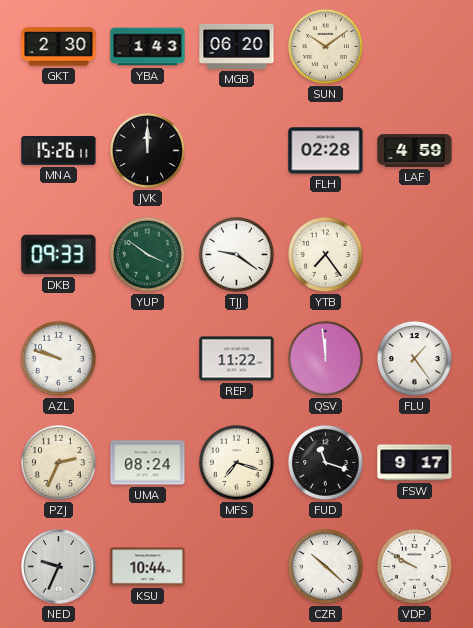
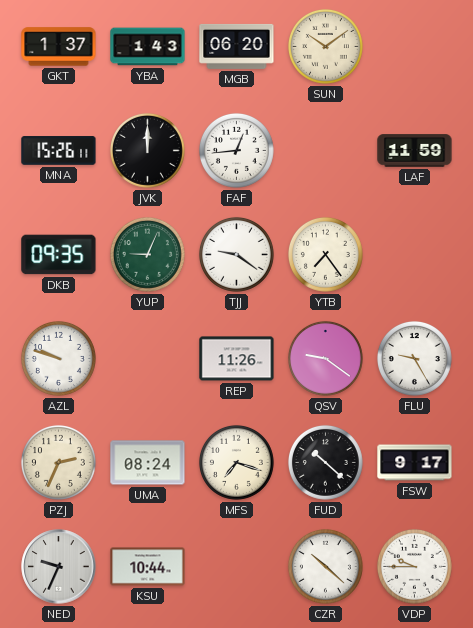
GKT: 2:30 -> 1:37 (59, 47)
FAF: none -> 12:44 (236, 150)
FLH: 02:28 -> none (326, 151)
LAF: 4:59 -> 11:59 (415, 151)
DKB: 09:33 -> 09:35 (59, 255)
YUP: 3:51 -> 9:04 (147, 254)
REP: 11:22 -> 11:26 (237, 359)
QSV: 11:59 -> 9:21 (325, 358)
FLU: 1:24 -> 9:25 (414, 358)
FUD: 11:18 -> 10:22 (325, 462)
VDP: 9:50 -> 9:45 (414, 566)
